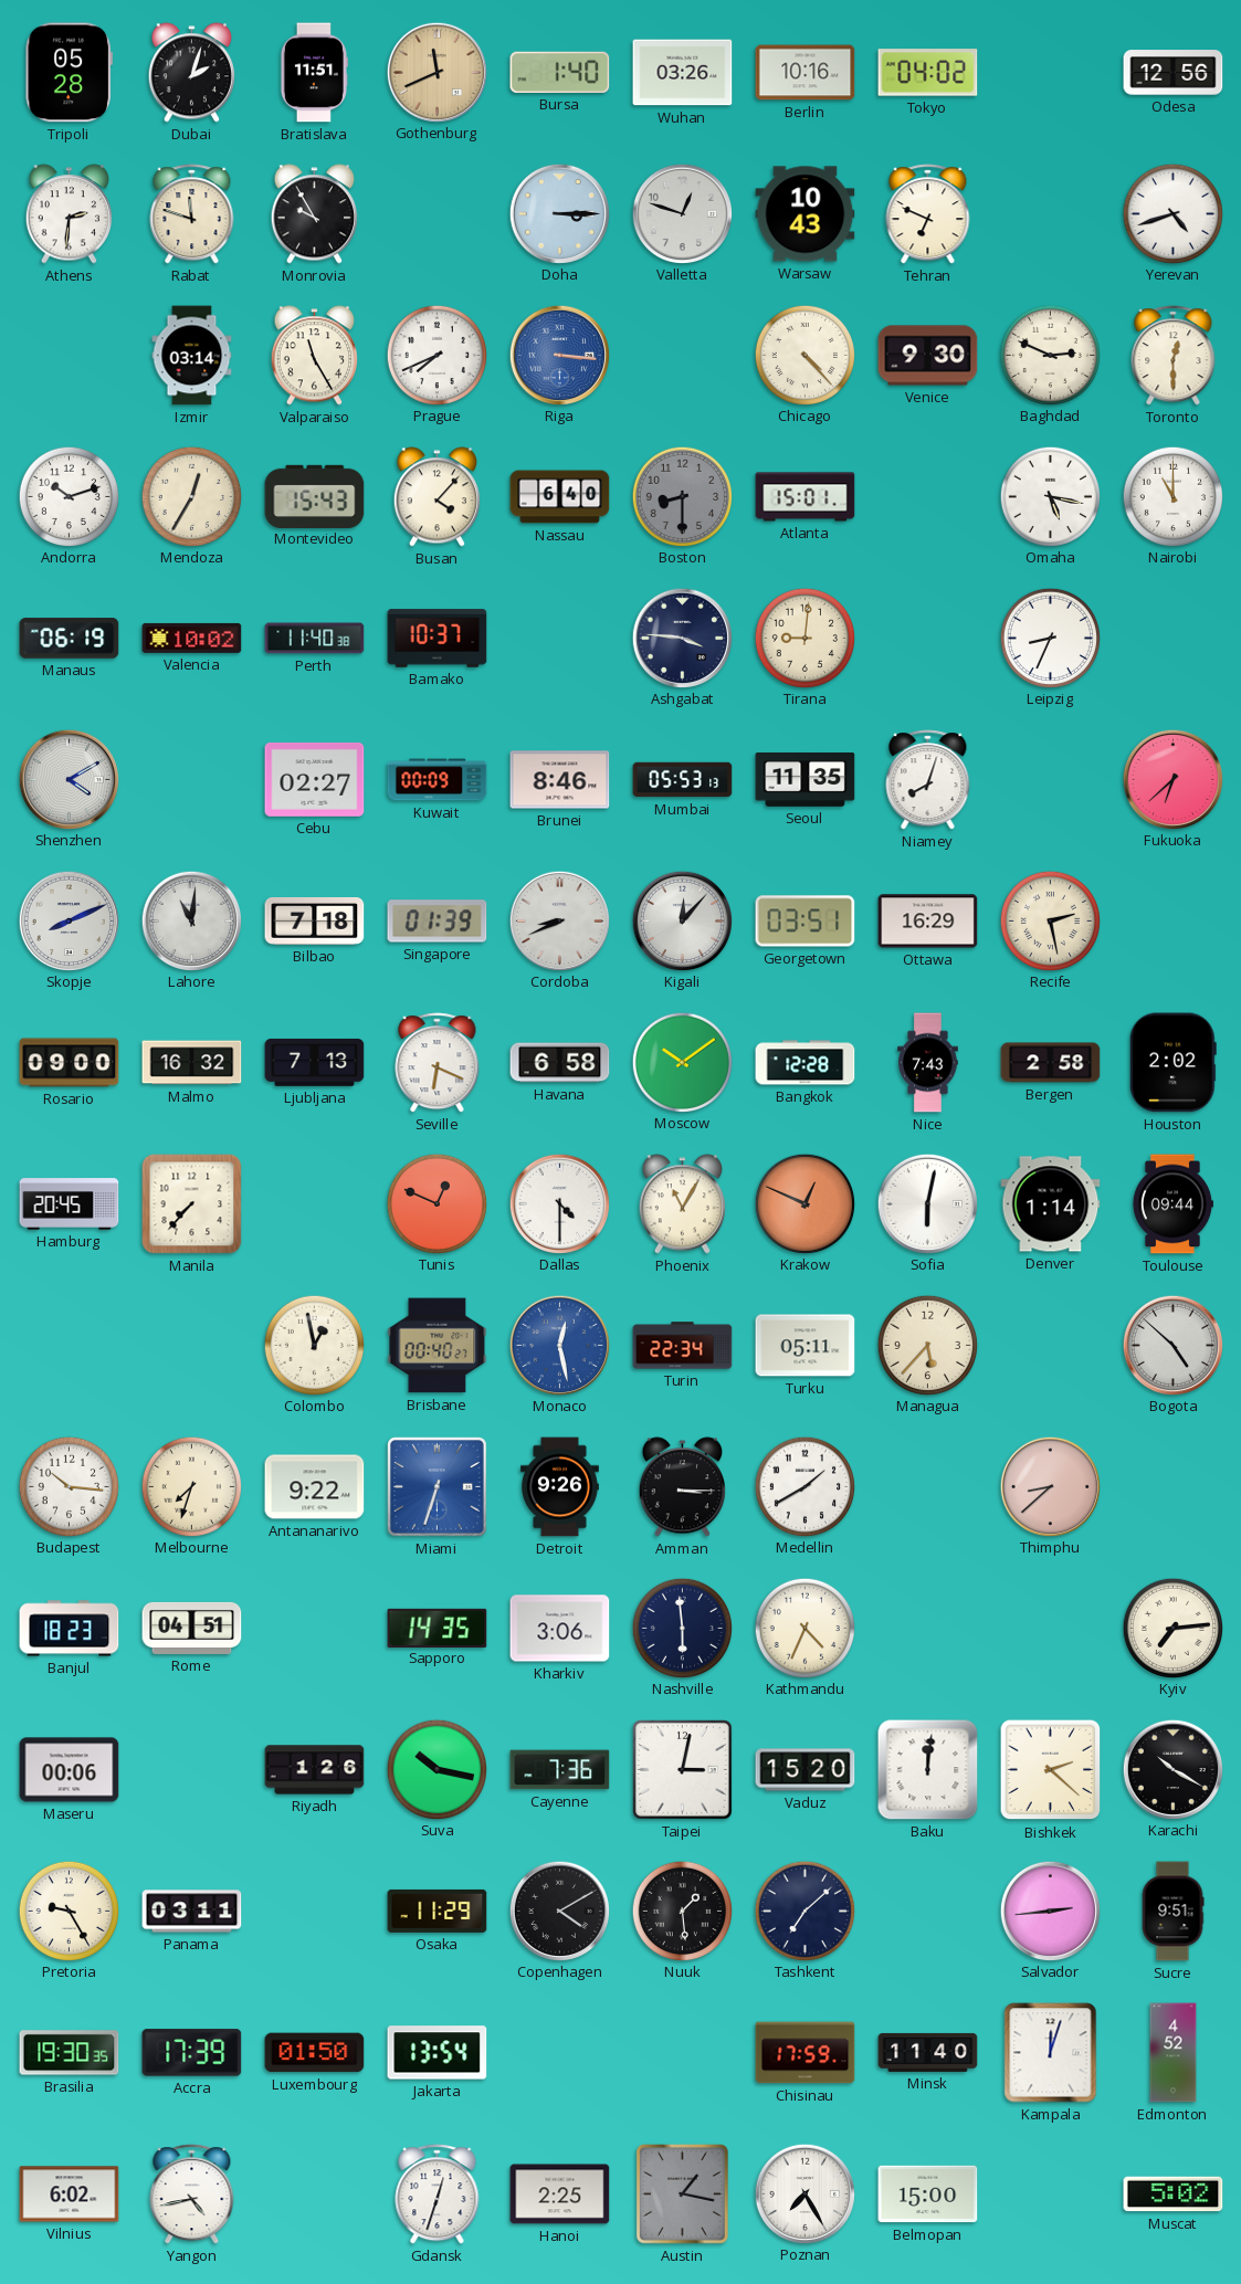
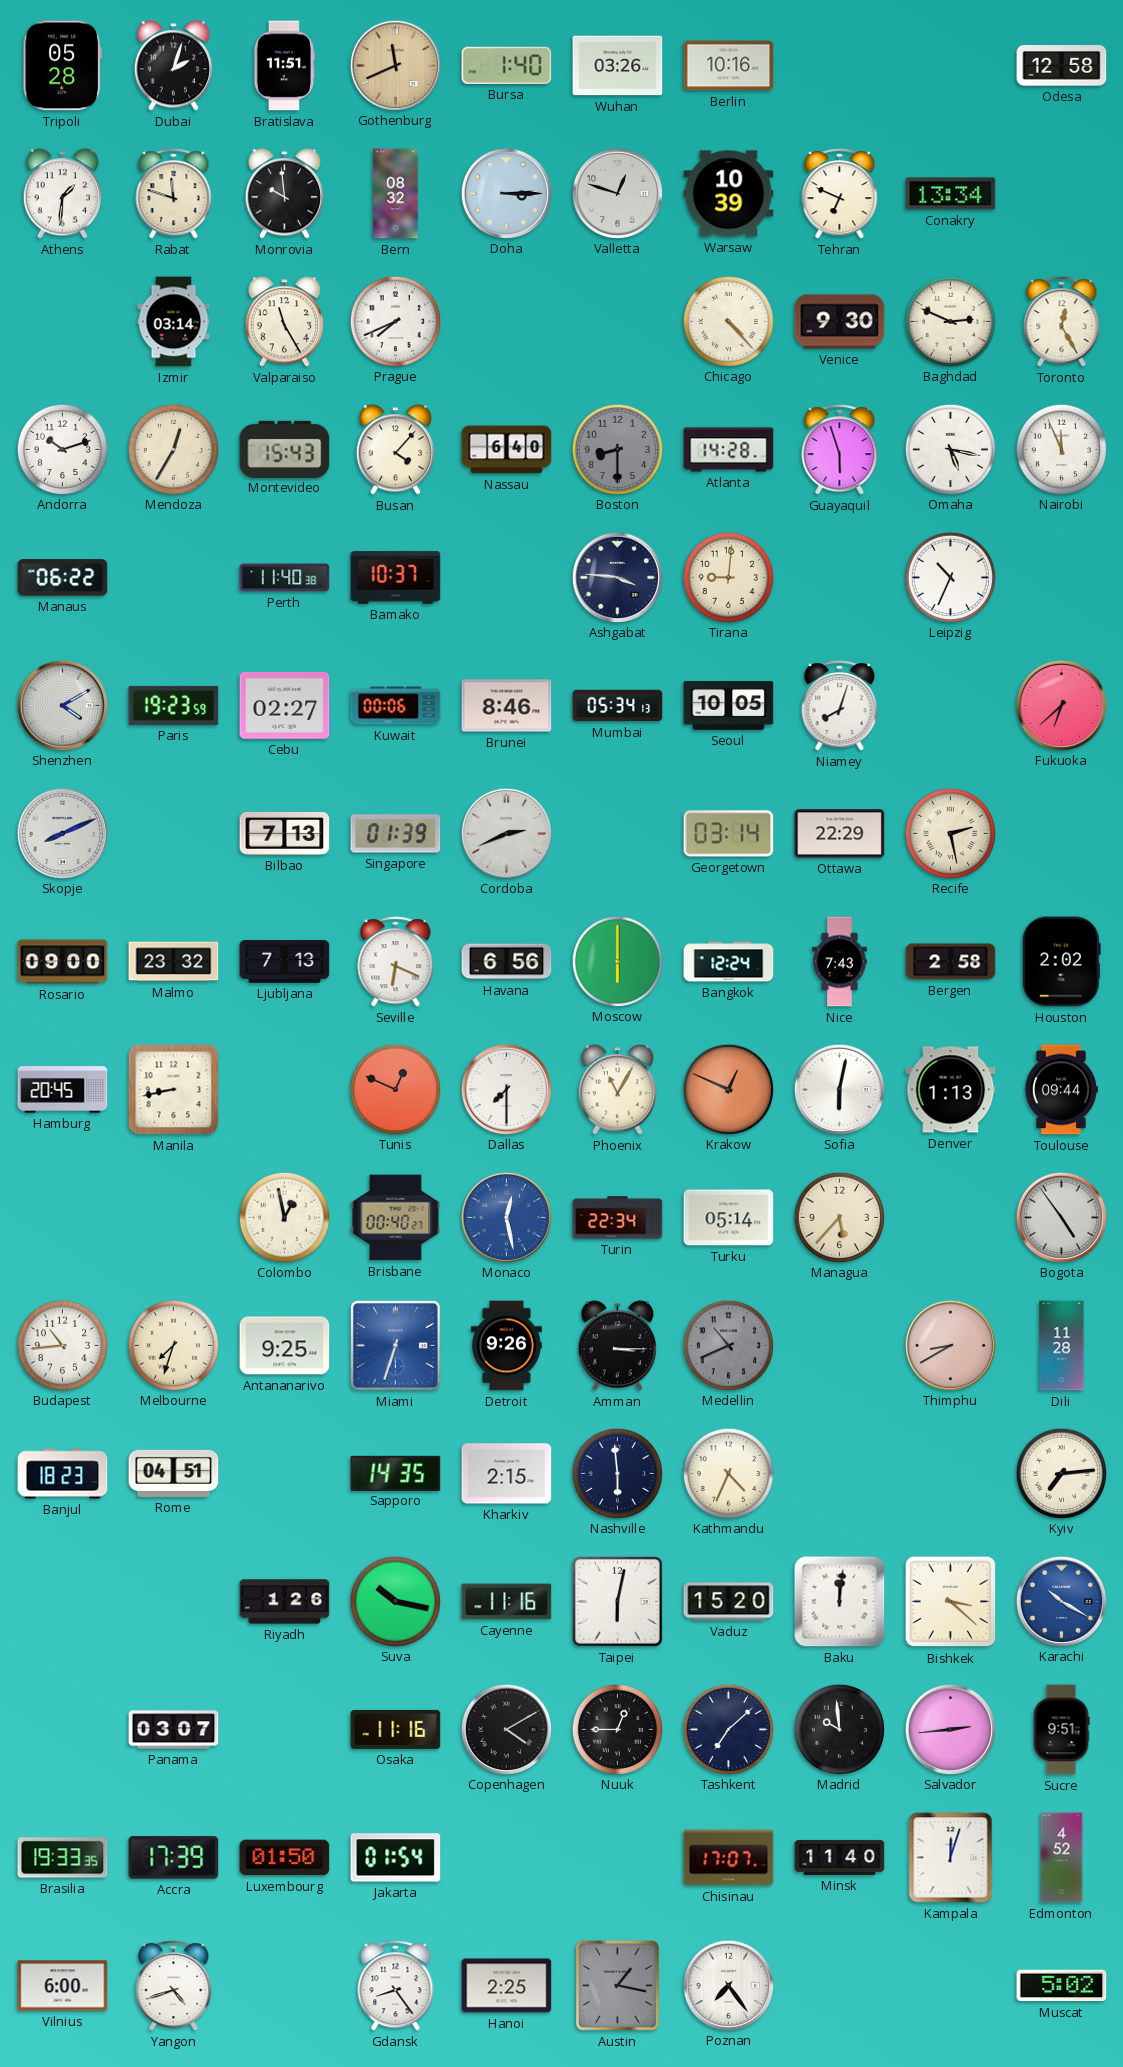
Tokyo: 04:02 -> none (928, 73)
Odesa: 12:56 -> 12:58 (1062, 66)
Athens: 2:31 -> 1:31 (62, 194)
Monrovia: 9:55 -> 9:59 (284, 194)
Bern: none -> 08:32 (396, 194)
Warsaw: 10:43 -> 10:39 (729, 194)
Conakry: none -> 13:34 (951, 194)
Yerevan: 4:42 -> none (1172, 213)
Riga: 3:16 -> none (559, 355)
Toronto: 12:30 -> 12:25 (1062, 322)
Atlanta: 15:01 -> 14:28 (729, 450)
Guayaquil: none -> 5:57 (840, 450)
Nairobi: 11:00 -> 11:56 (1061, 449)
Manaus: 06:19 -> 06:22 (63, 578)
Valencia: 10:02 -> none (192, 638)
Leipzig: 8:34 -> 10:34 (950, 577)
Paris: none -> 19:23 (174, 705)
Kuwait: 00:09 -> 00:06 (396, 706)
Mumbai: 05:53 -> 05:34 (618, 706)
Seoul: 11:35 -> 10:05 (729, 706)
Lahore: 11:01 -> none (191, 920)
Bilbao: 7:18 -> 7:13 (285, 834)
Cordoba: 8:41 -> 2:41 (506, 833)
Kigali: 12:07 -> none (682, 920)
Georgetown: 03:51 -> 03:14 (729, 834)
Ottawa: 16:29 -> 22:29 (840, 834)
Malmo: 16:32 -> 23:32 (174, 962)
Havana: 6:58 -> 6:56 (507, 962)
Moscow: 10:09 -> 6:00 (617, 961)
Bangkok: 12:28 -> 12:24 (729, 962)
Manila: 7:37 -> 8:43 (174, 1090)
Dallas: 4:30 -> 7:30 (506, 1089)
Denver: 1:14 -> 1:13 (951, 1090)
Turku: 05:11 -> 05:14 (729, 1218)
Bogota: 4:52 -> 4:54 (1061, 1217)
Budapest: 10:16 -> 10:44 (62, 1345)
Antananarivo: 9:22 -> 9:25 (285, 1346)
Medellin: 1:40 -> 10:41 (728, 1345)
Medellin dial: white -> grey (728, 1345)
Thimphu: 8:38 -> 8:40 (950, 1345)
Dili: none -> 11:28 (1062, 1346)
Kharkiv: 3:06 -> 2:15 (507, 1474)
Maseru: 00:06 -> none (70, 1770)
Cayenne: 7:36 -> 11:16 (507, 1602)
Taipei: 3:02 -> 6:02 (618, 1602)
Bishkek: 2:22 -> 3:22 (951, 1602)
Karachi dial: black -> blue (1061, 1601)
Pretoria: 9:25 -> none (69, 1911)
Panama: 03:11 -> 03:07 (174, 1730)
Osaka: 11:29 -> 11:16 (396, 1729)
Nuuk: 1:29 -> 12:45 (617, 1729)
Madrid: none -> 9:59 (839, 1729)
Brasilia: 19:30 -> 19:33 (63, 1858)
Jakarta: 13:54 -> 01:54 (396, 1858)
Chisinau: 17:59 -> 17:07 (729, 1858)
Vilnius: 6:02 -> 6:00 (63, 1986)
Yangon: 4:43 -> 4:42 (174, 1986)
Gdansk: 12:33 -> 8:24 (396, 1986)
Poznan: 7:25 -> 7:24 (728, 1985)
Belmopan: 15:00 -> none (928, 2194)
